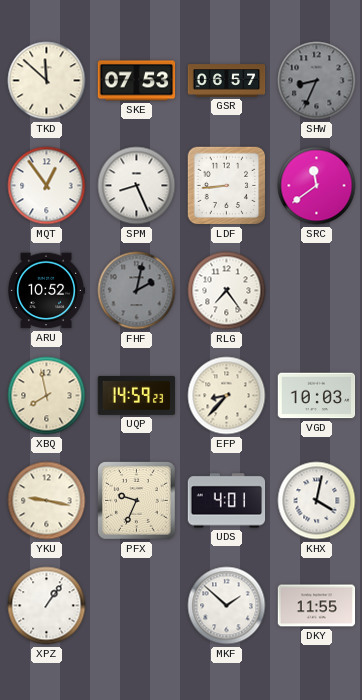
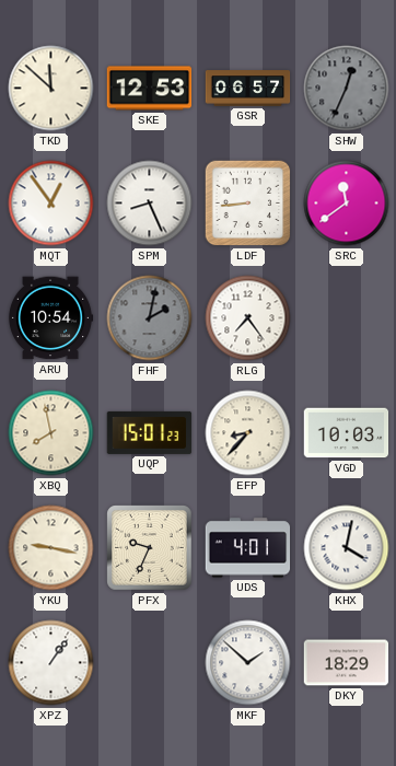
SKE: 07:53 -> 12:53 (150, 89)
SHW: 8:34 -> 12:34 (347, 89)
ARU: 10:52 -> 10:54 (50, 318)
UQP: 14:59 -> 15:01 (150, 432)
DKY: 11:55 -> 18:29 (347, 663)
